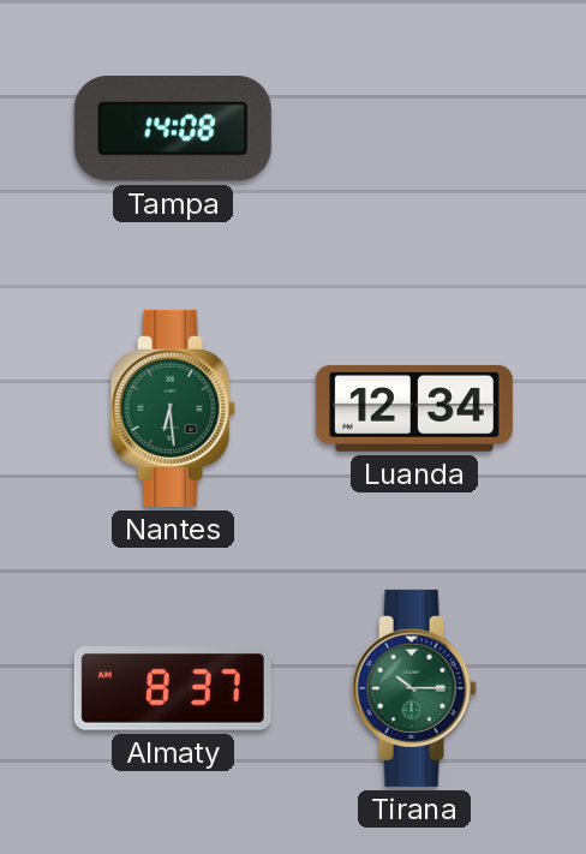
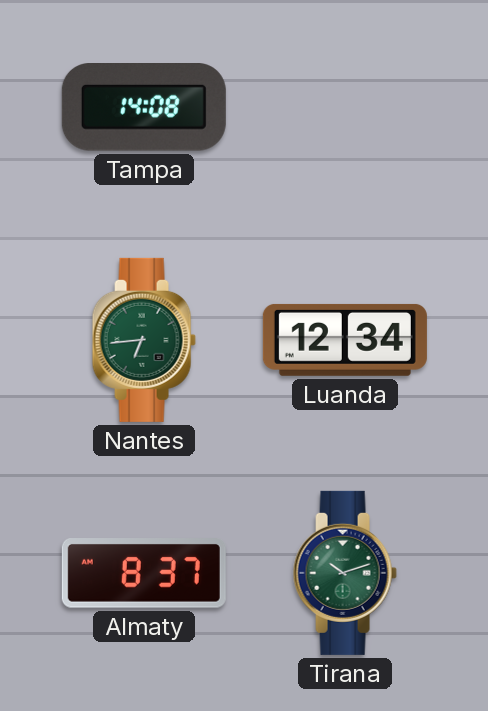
Nantes: 6:29 -> 6:44 (144, 340)
Tirana: 10:15 -> 10:12 (345, 573)
